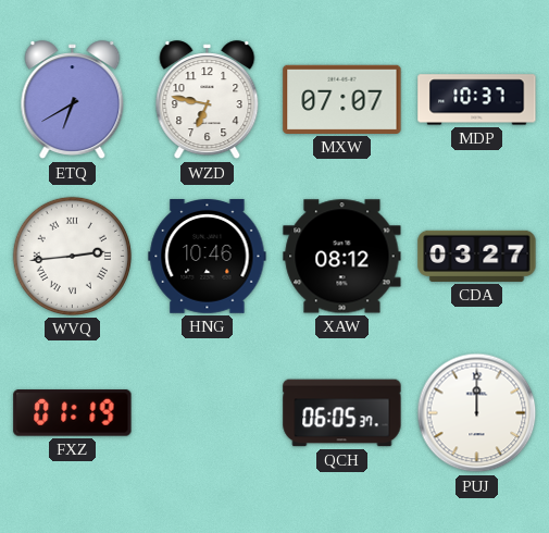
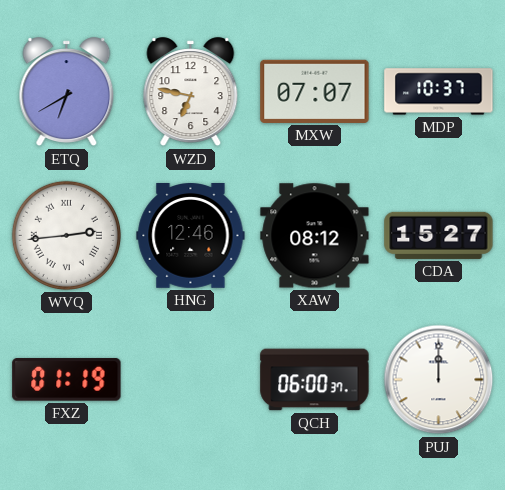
HNG: 10:46 -> 12:46 (191, 236)
CDA: 03:27 -> 15:27 (439, 235)
QCH: 06:05 -> 06:00 (315, 380)
